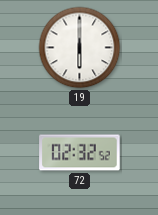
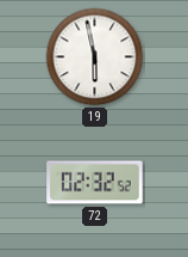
19: 6:00 -> 5:58 (95, 57)
